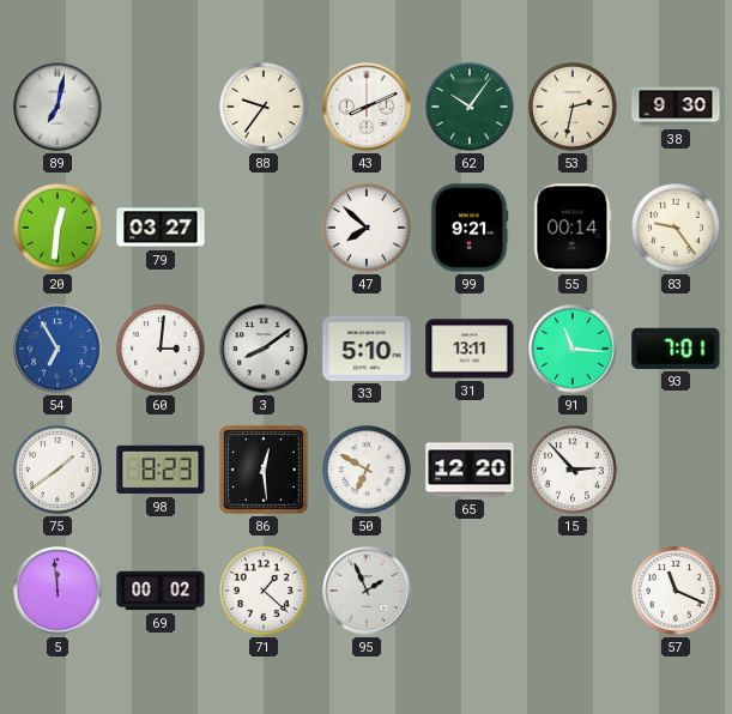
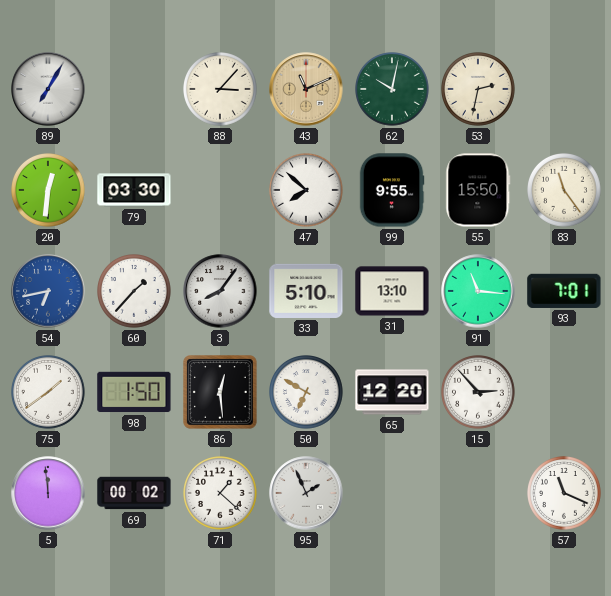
89: 7:02 -> 7:05 (48, 89)
88: 9:36 -> 3:07 (221, 90)
43: 8:11 -> 11:11 (306, 89)
43 dial: white -> champagne (306, 89)
62: 10:06 -> 10:02 (393, 90)
38: 9:30 -> none (676, 107)
79: 03:27 -> 03:30 (134, 190)
99: 9:21 -> 9:55 (392, 190)
55: 00:14 -> 15:50 (478, 190)
83: 9:24 -> 11:24 (565, 191)
54: 6:55 -> 6:43 (48, 291)
60: 3:01 -> 1:37 (135, 292)
3: 8:09 -> 8:06 (220, 291)
31: 13:11 -> 13:10 (392, 291)
98: 8:23 -> 1:50 (134, 392)
